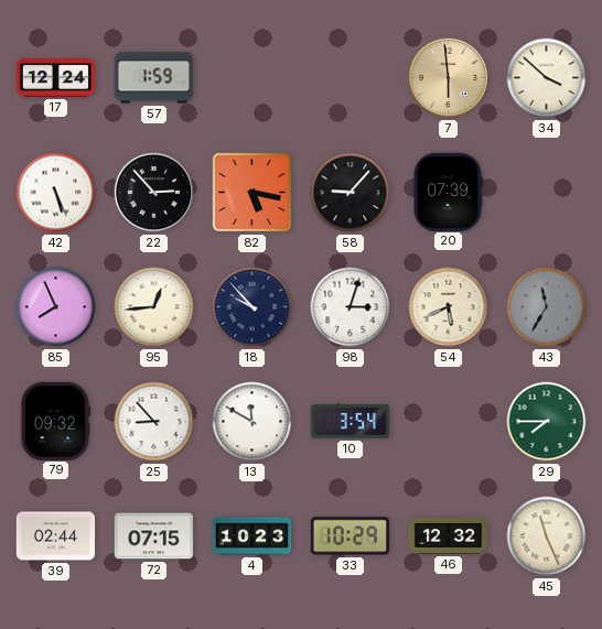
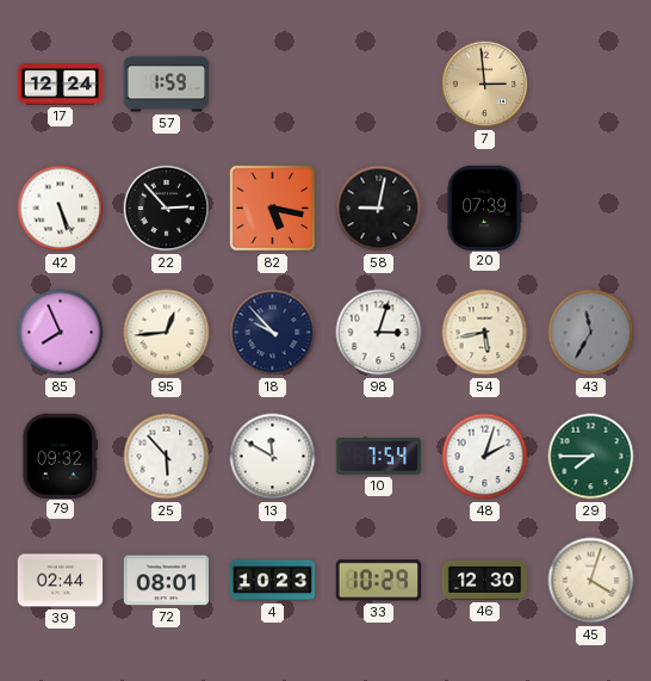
7: 5:59 -> 2:59 (485, 85)
34: 3:52 -> none (547, 78)
58: 9:07 -> 9:02 (379, 209)
54: 5:41 -> 5:43 (485, 333)
25: 8:53 -> 5:53 (167, 457)
10: 3:54 -> 7:54 (379, 457)
48: none -> 2:03 (485, 457)
72: 07:15 -> 08:01 (166, 581)
46: 12:32 -> 12:30 (485, 580)
45: 11:26 -> 4:03 (591, 581)
